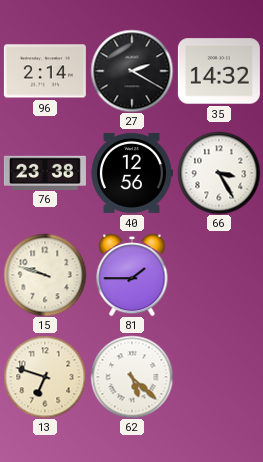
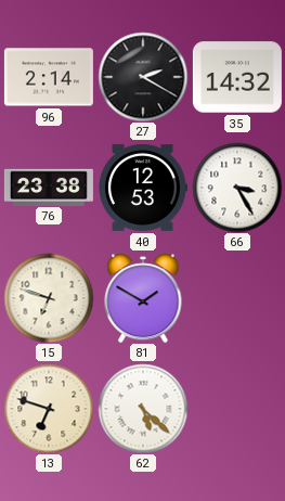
40: 12:56 -> 12:53 (143, 188)
15: 9:48 -> 6:48 (49, 298)
81: 1:45 -> 1:50 (143, 298)
